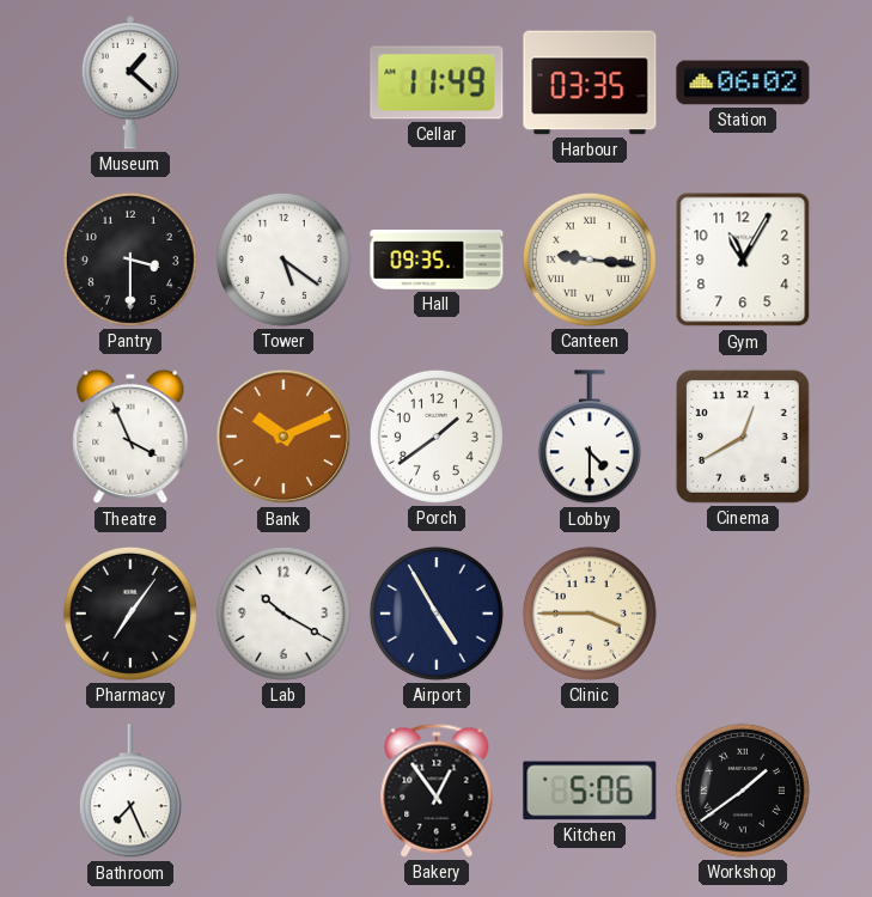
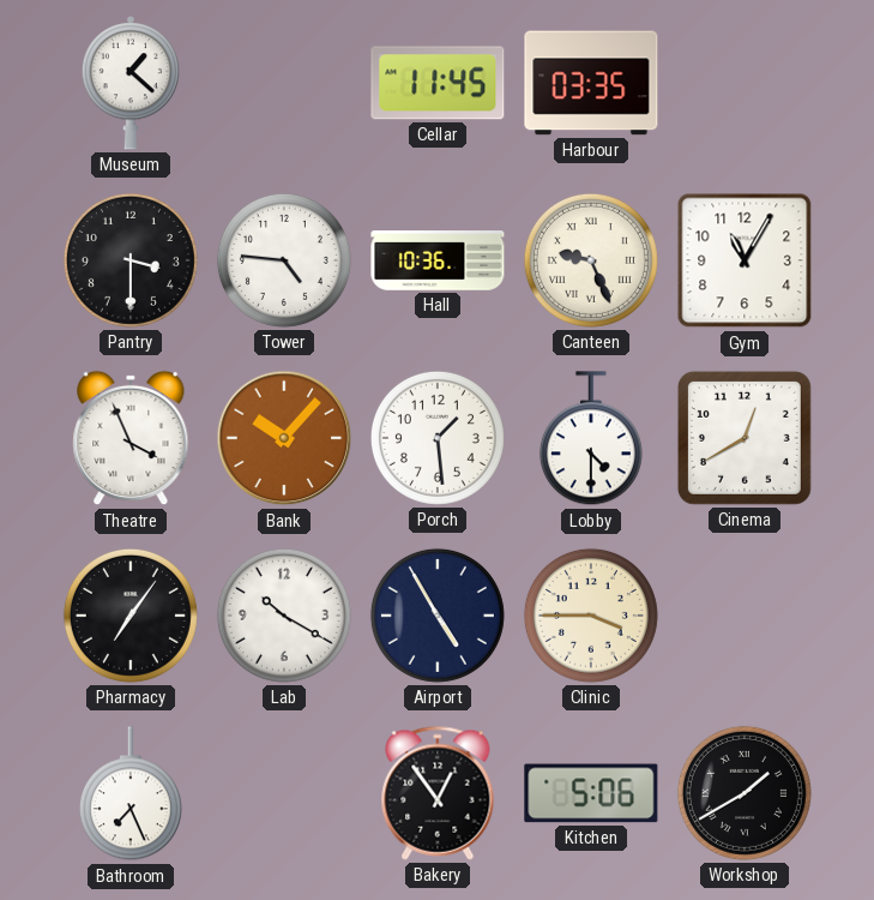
Cellar: 11:49 -> 11:45 (438, 83)
Station: 06:02 -> none (743, 83)
Tower: 5:21 -> 4:46 (284, 260)
Hall: 09:35 -> 10:36 (438, 260)
Canteen: 9:16 -> 9:26 (591, 260)
Bank: 10:11 -> 10:07 (284, 438)
Porch: 1:39 -> 1:29 (438, 438)
Workshop: 1:39 -> 1:40 (745, 793)
